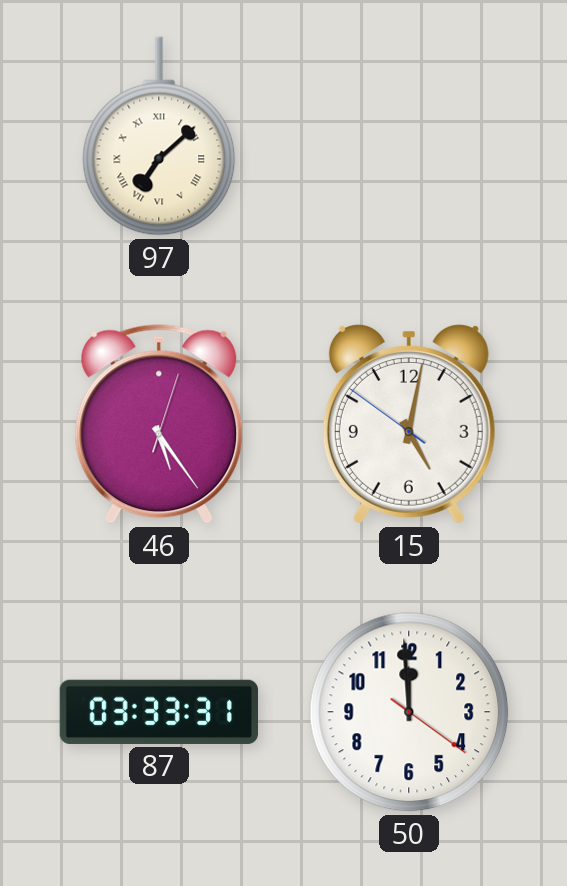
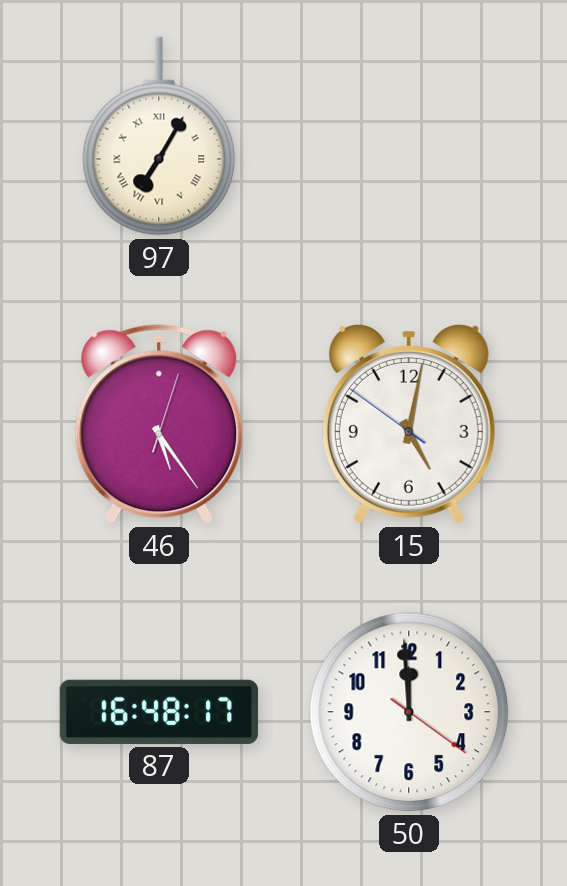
97: 7:08 -> 7:05 (159, 136)
87: 03:33 -> 16:48 (158, 712)
